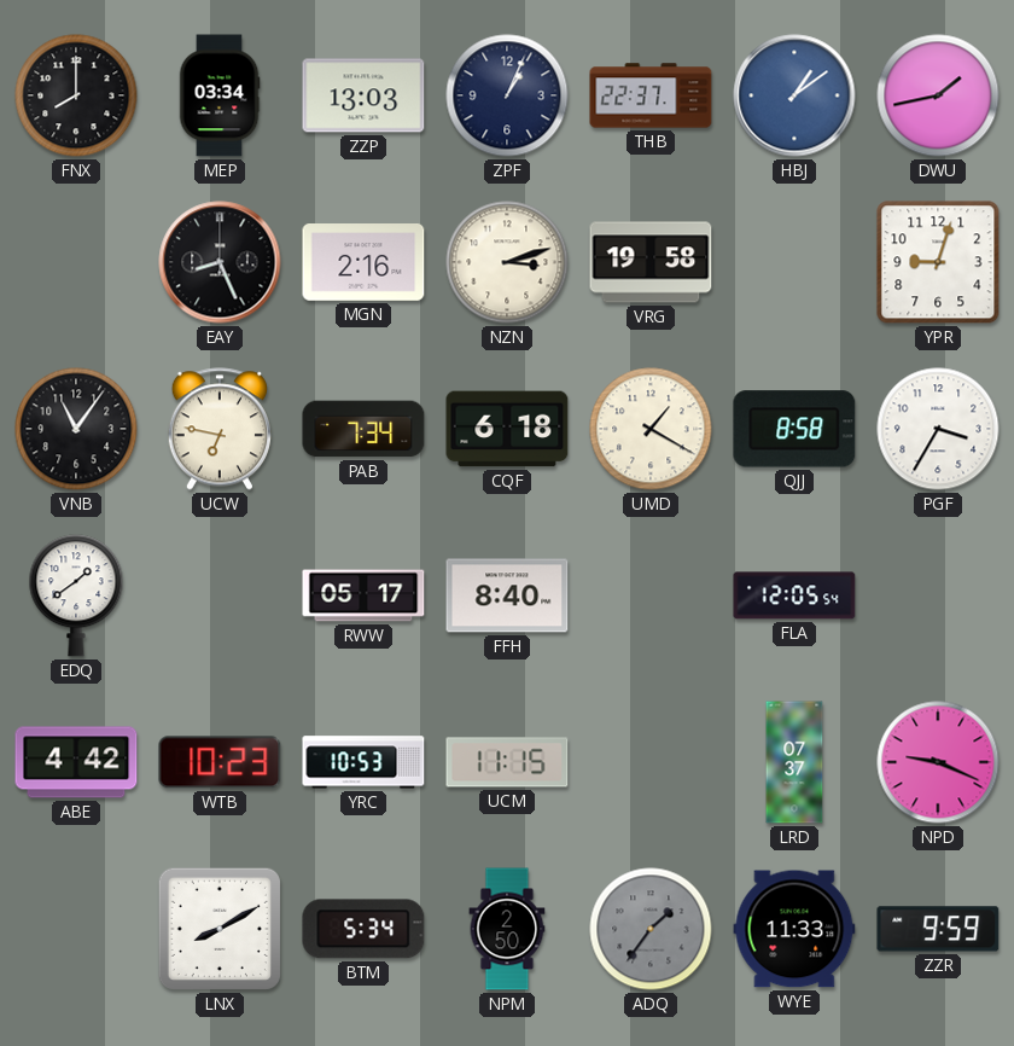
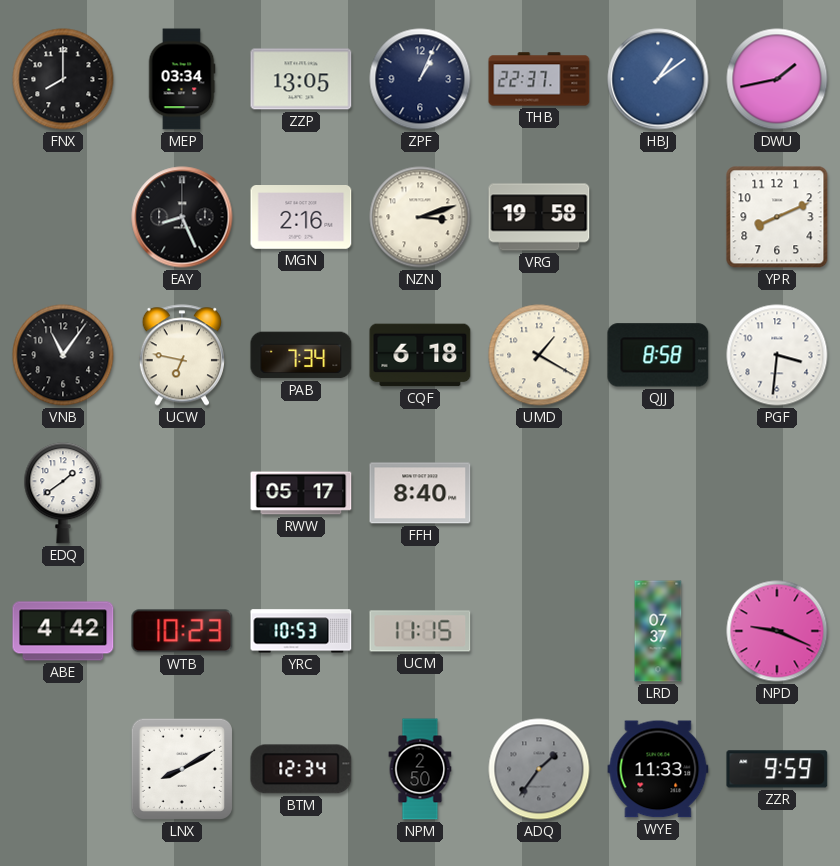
ZZP: 13:03 -> 13:05 (301, 79)
YPR: 9:03 -> 8:11 (777, 217)
PGF: 3:35 -> 3:31 (777, 355)
FLA: 12:05 -> none (794, 595)
BTM: 5:34 -> 12:34 (301, 769)
